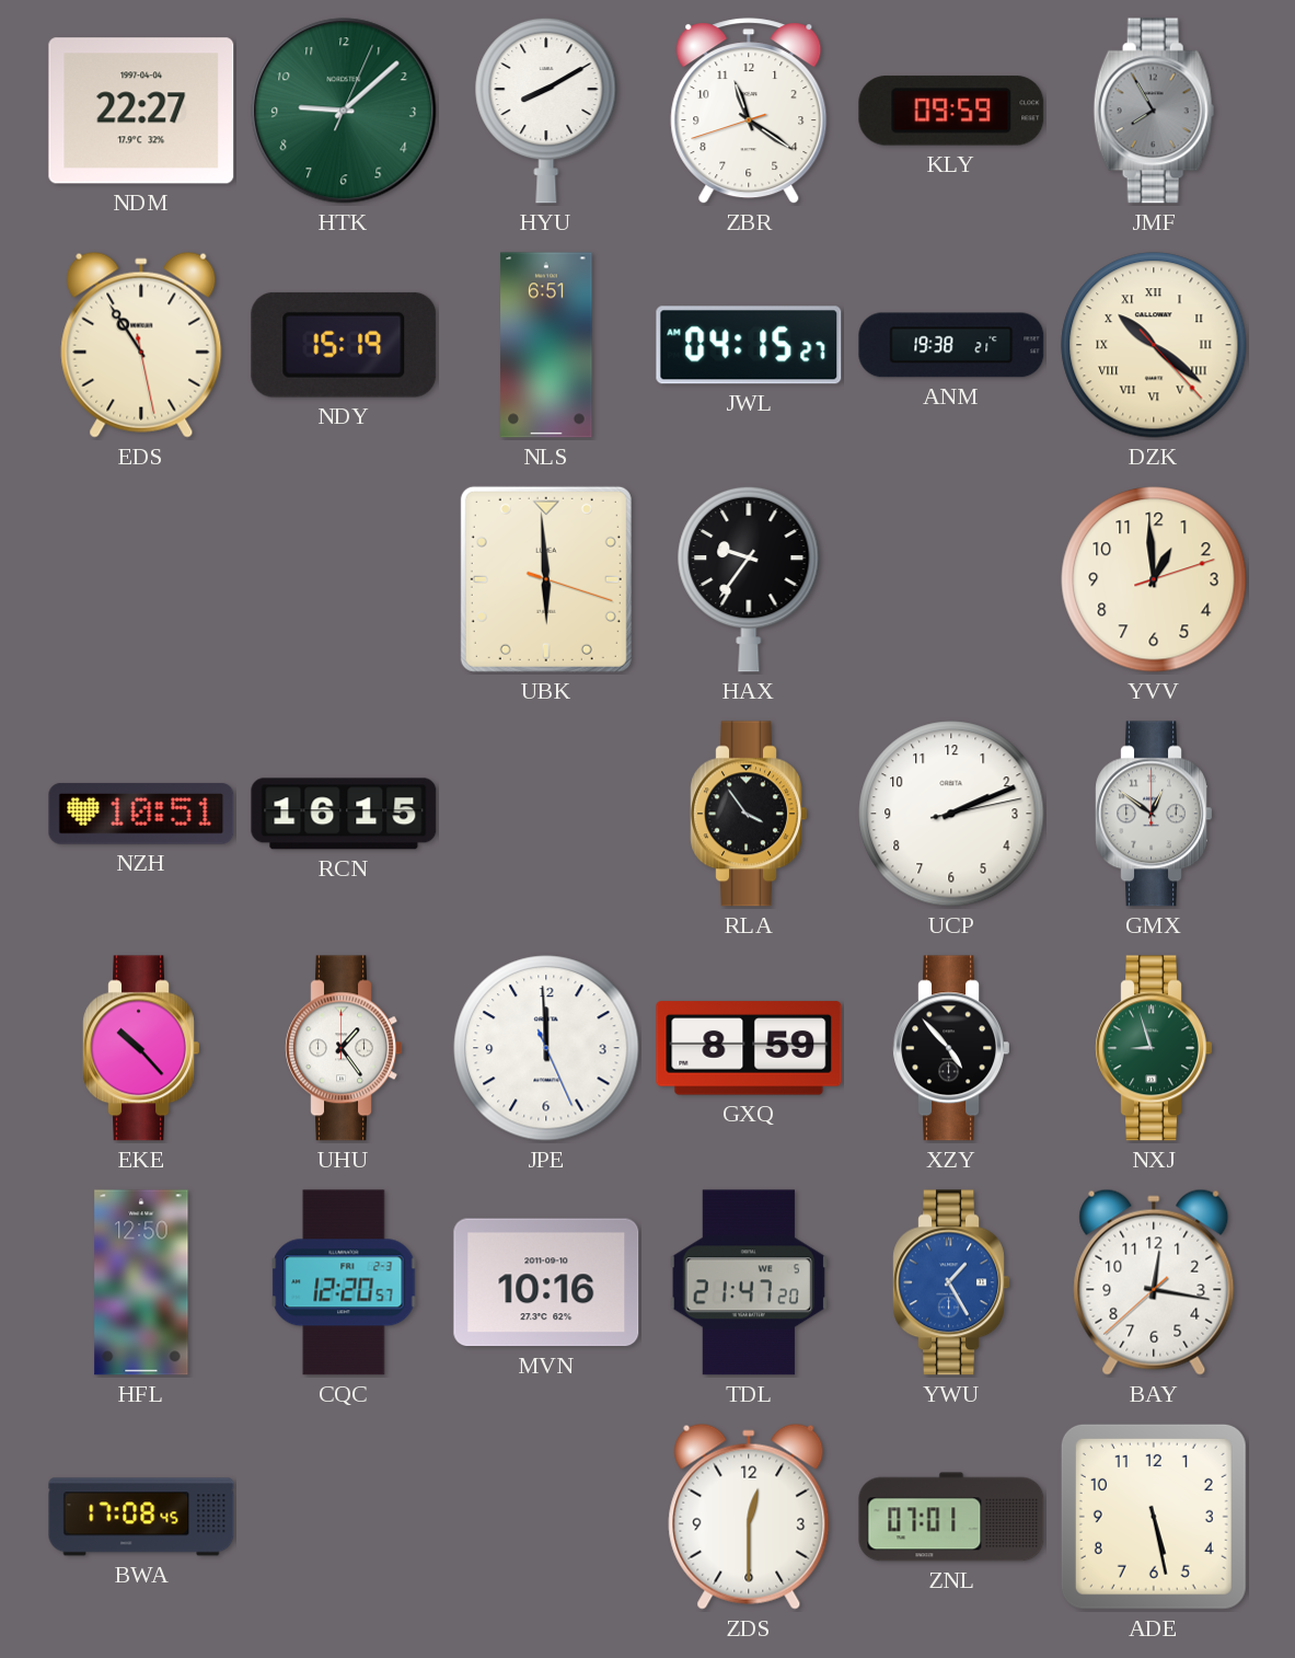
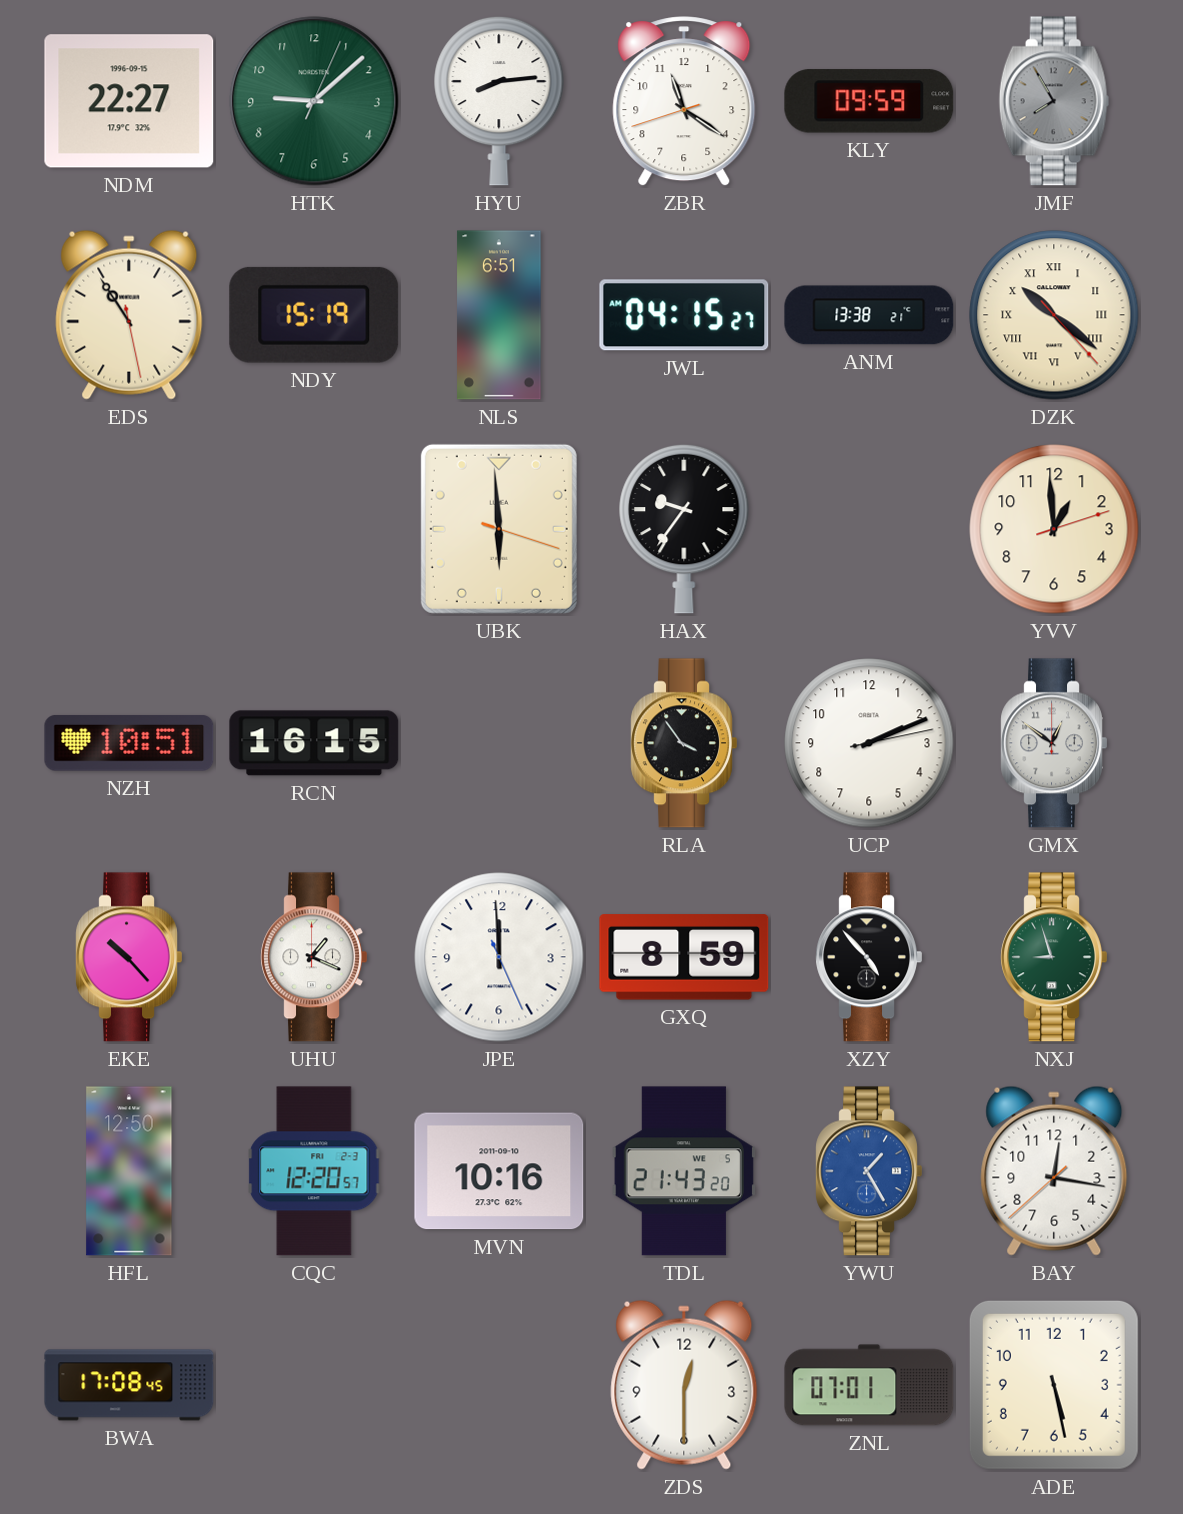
NDM date: 1997-04-04 -> 1996-09-15 (129, 101)
HYU: 8:10 -> 8:14 (499, 101)
ANM: 19:38 -> 13:38 (869, 315)
UHU: 1:24 -> 1:19 (314, 957)
TDL: 21:47 -> 21:43 (684, 1171)
